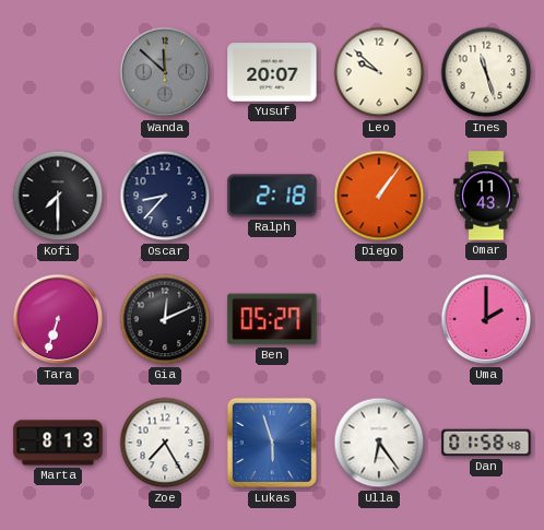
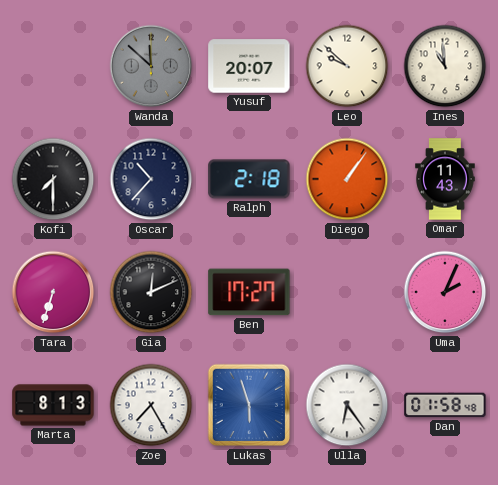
Ines: 11:27 -> 10:59 (445, 66)
Oscar: 8:37 -> 10:37 (151, 179)
Ben: 05:27 -> 17:27 (249, 292)
Uma: 2:00 -> 2:04 (445, 292)
